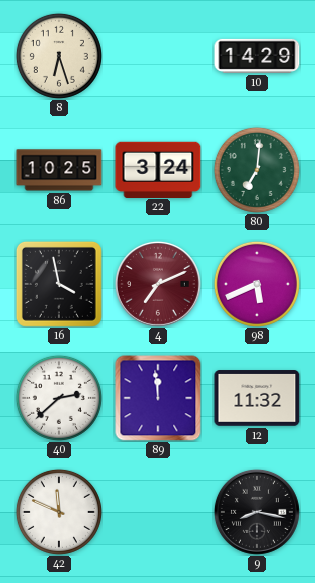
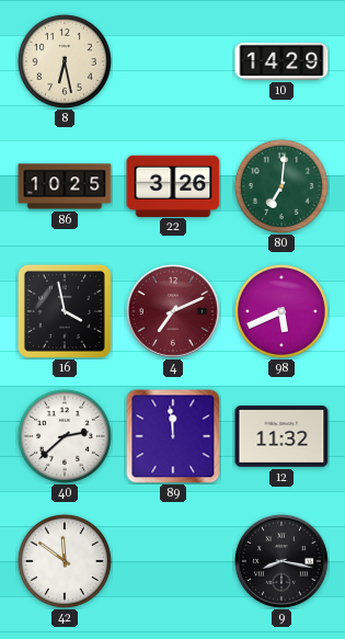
8: 6:27 -> 6:28 (65, 61)
22: 3:24 -> 3:26 (173, 185)
42: 11:49 -> 11:51 (65, 561)
